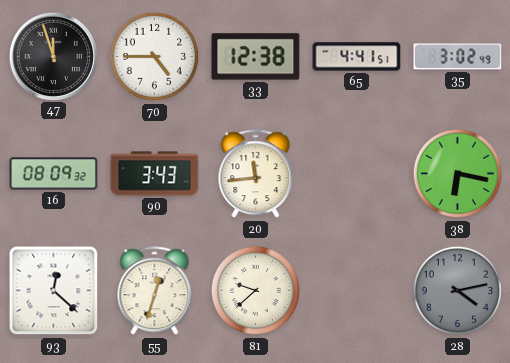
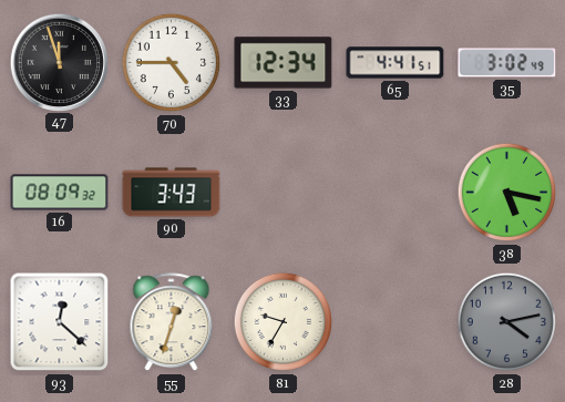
33: 12:38 -> 12:34 (284, 63)
20: 11:44 -> none (256, 174)
38: 6:17 -> 5:17 (507, 193)
81: 9:38 -> 9:35 (284, 322)
